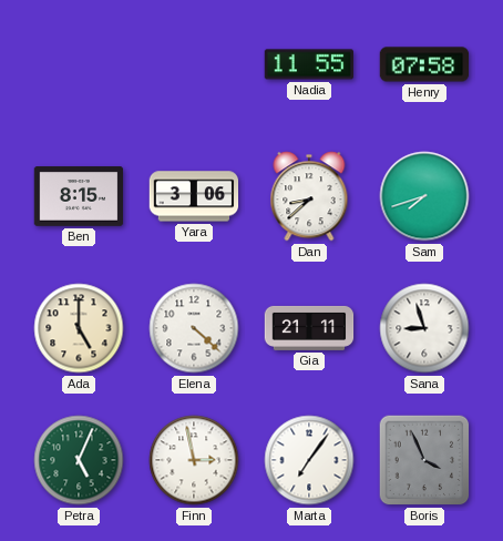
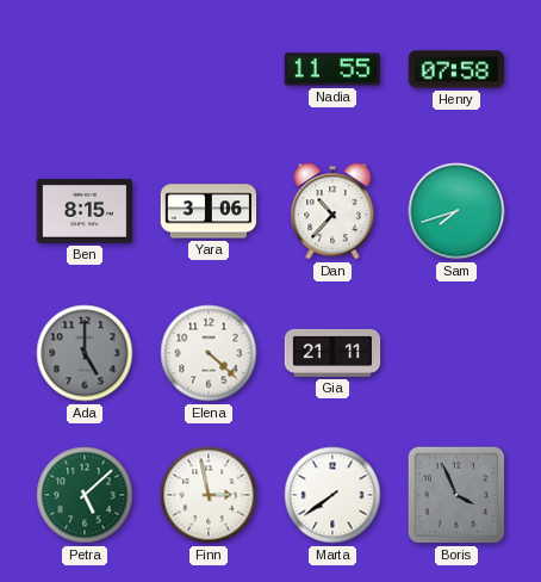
Dan: 8:38 -> 10:37 (332, 211)
Ada dial: cream -> grey (85, 353)
Sana: 8:57 -> none (424, 328)
Petra: 5:04 -> 5:08 (85, 495)
Marta: 7:06 -> 7:39 (332, 495)
